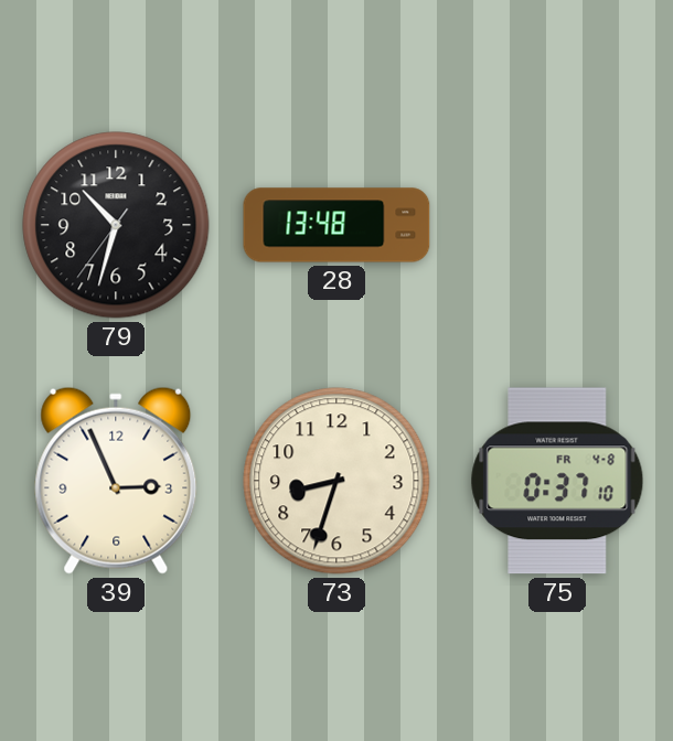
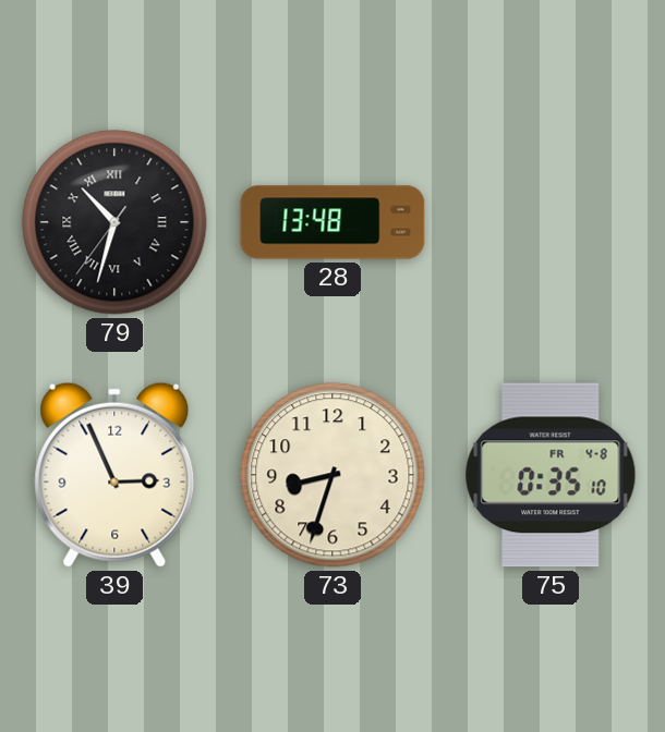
79 numerals: Arabic -> Roman (114, 222)
75: 0:37 -> 0:35 (551, 475)
